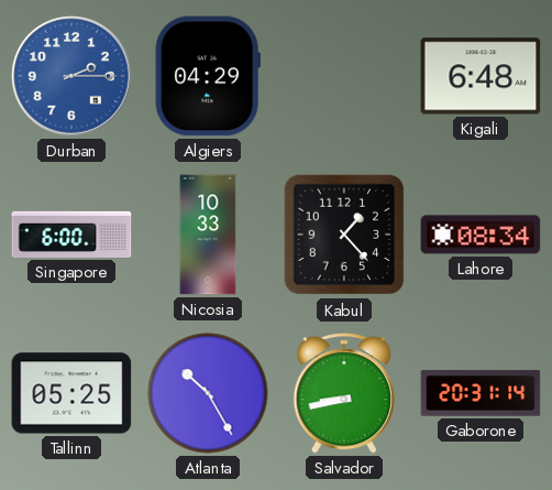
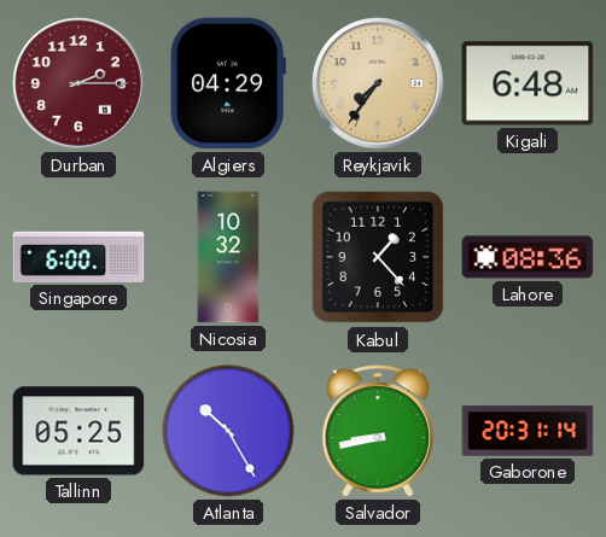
Durban dial: blue -> burgundy (80, 84)
Reykjavik: none -> 7:36 (379, 84)
Nicosia: 10:33 -> 10:32 (228, 257)
Lahore: 08:34 -> 08:36 (528, 257)
